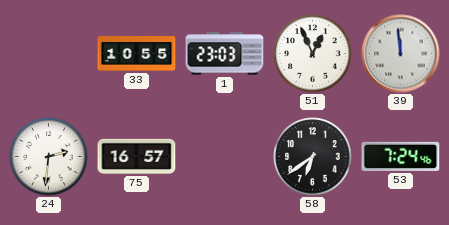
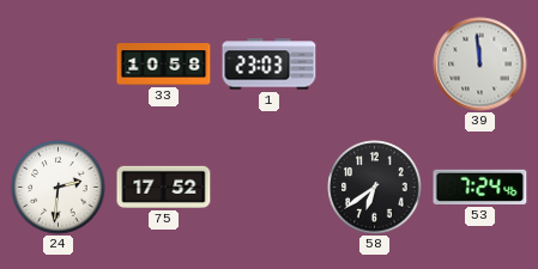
33: 10:55 -> 10:58 (164, 65)
51: 12:56 -> none (313, 54)
75: 16:57 -> 17:52 (164, 187)
